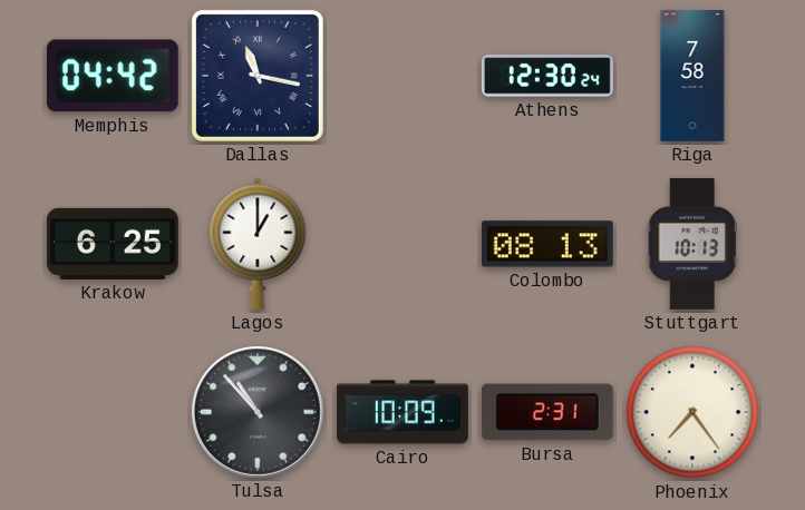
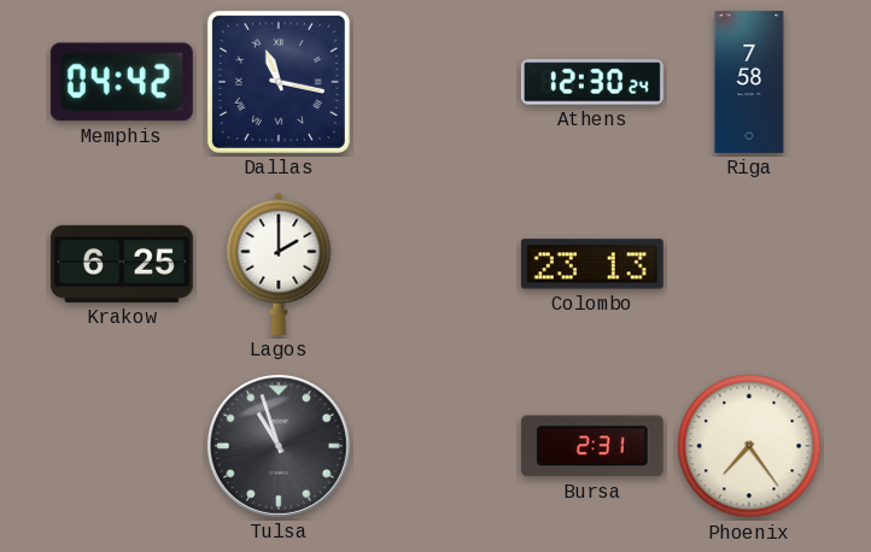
Lagos: 1:00 -> 2:00 (279, 264)
Colombo: 08:13 -> 23:13 (592, 264)
Stuttgart: 10:13 -> none (692, 244)
Tulsa: 10:53 -> 10:57 (279, 446)
Cairo: 10:09 -> none (402, 412)
